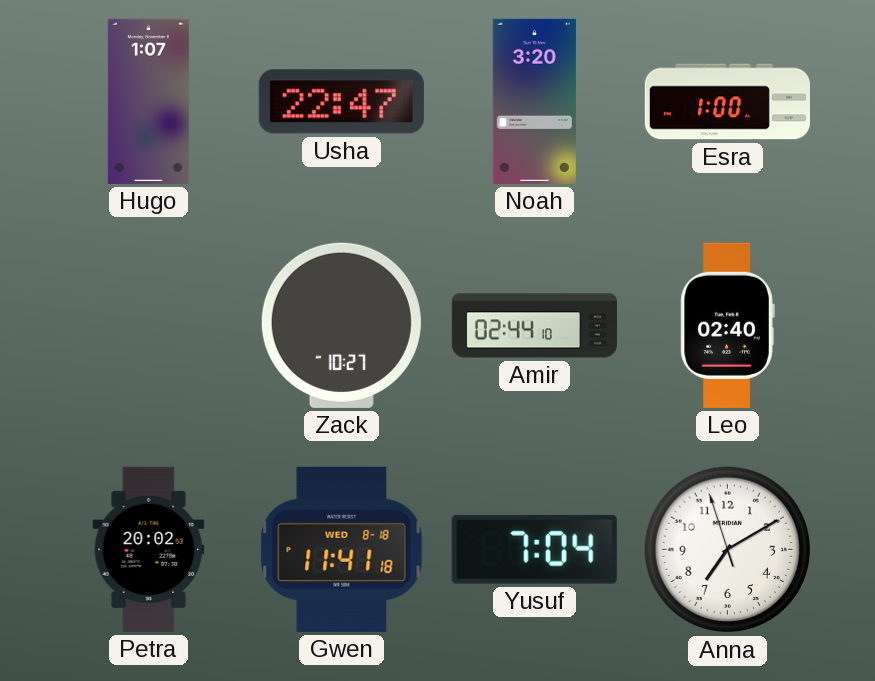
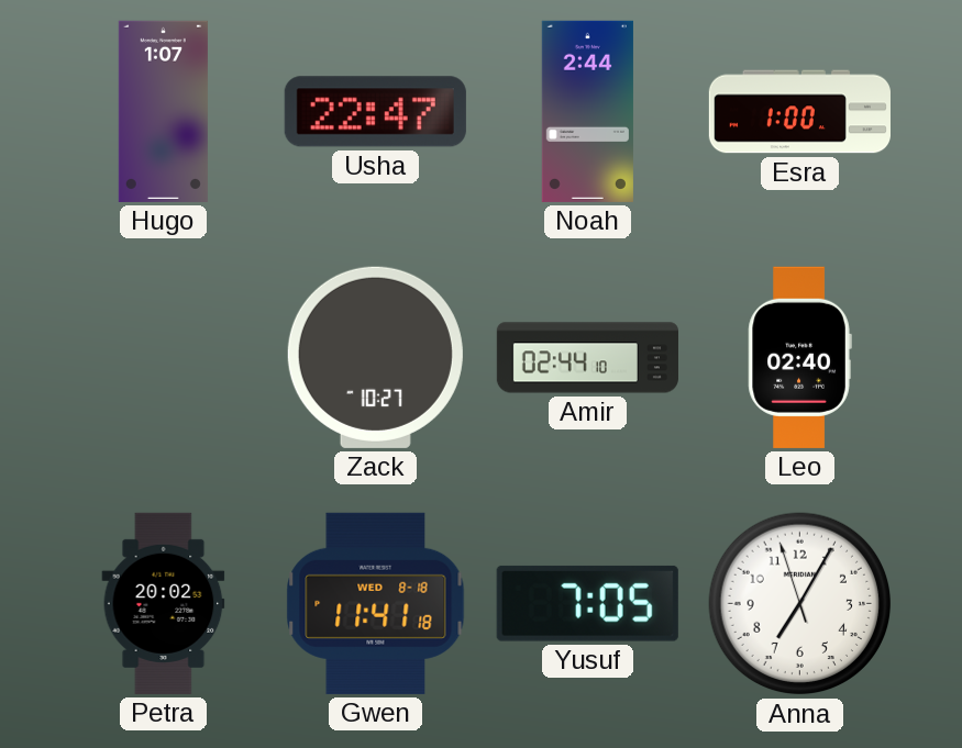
Noah: 3:20 -> 2:44 (587, 111)
Yusuf: 7:04 -> 7:05 (587, 603)
Anna: 7:09 -> 7:04 (800, 604)
